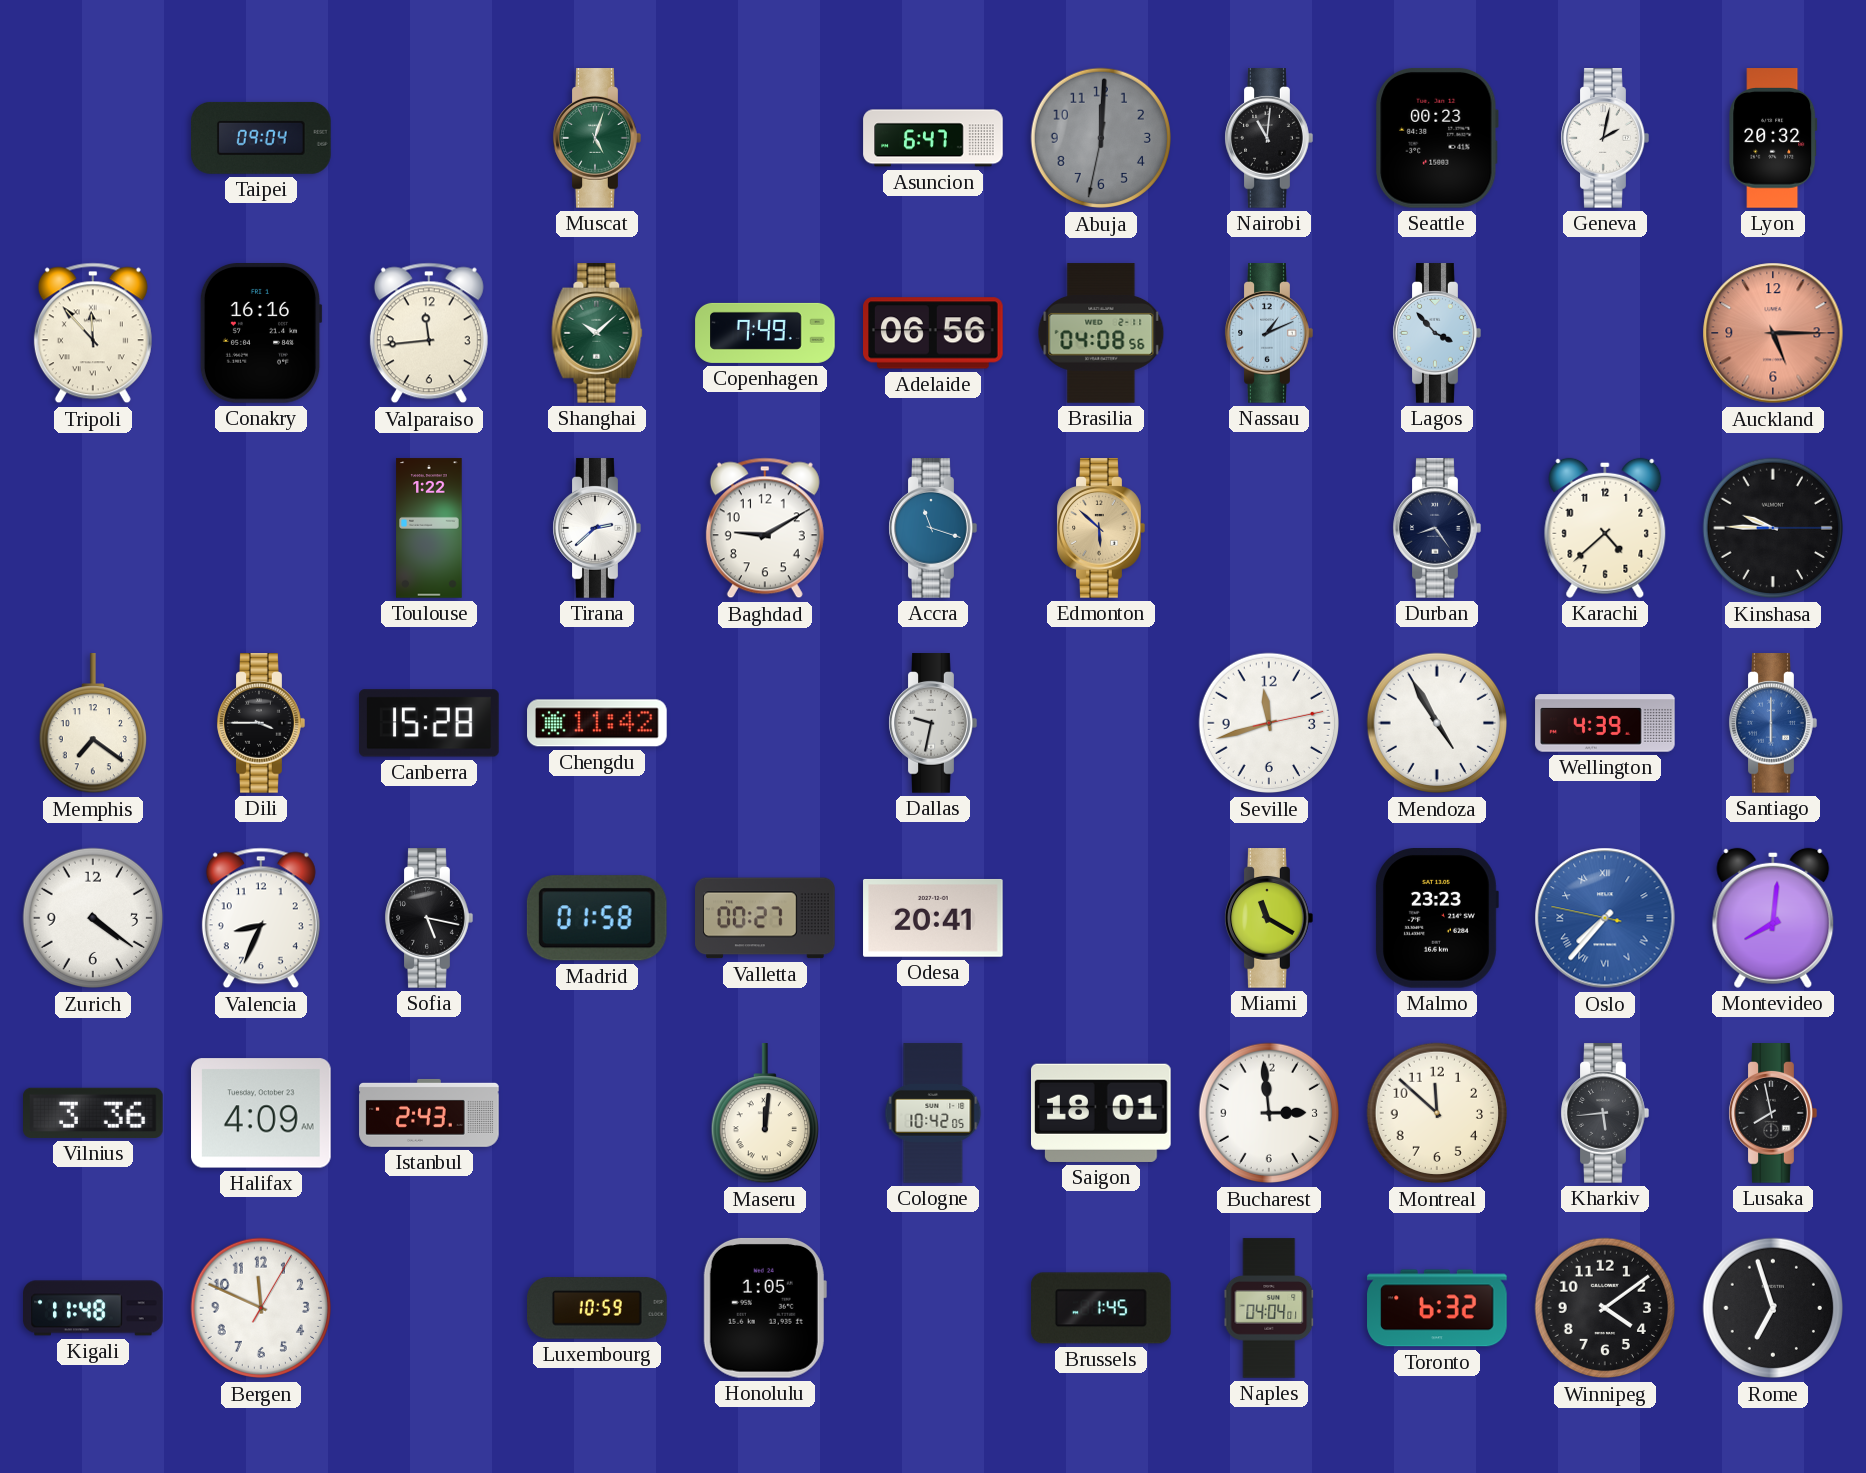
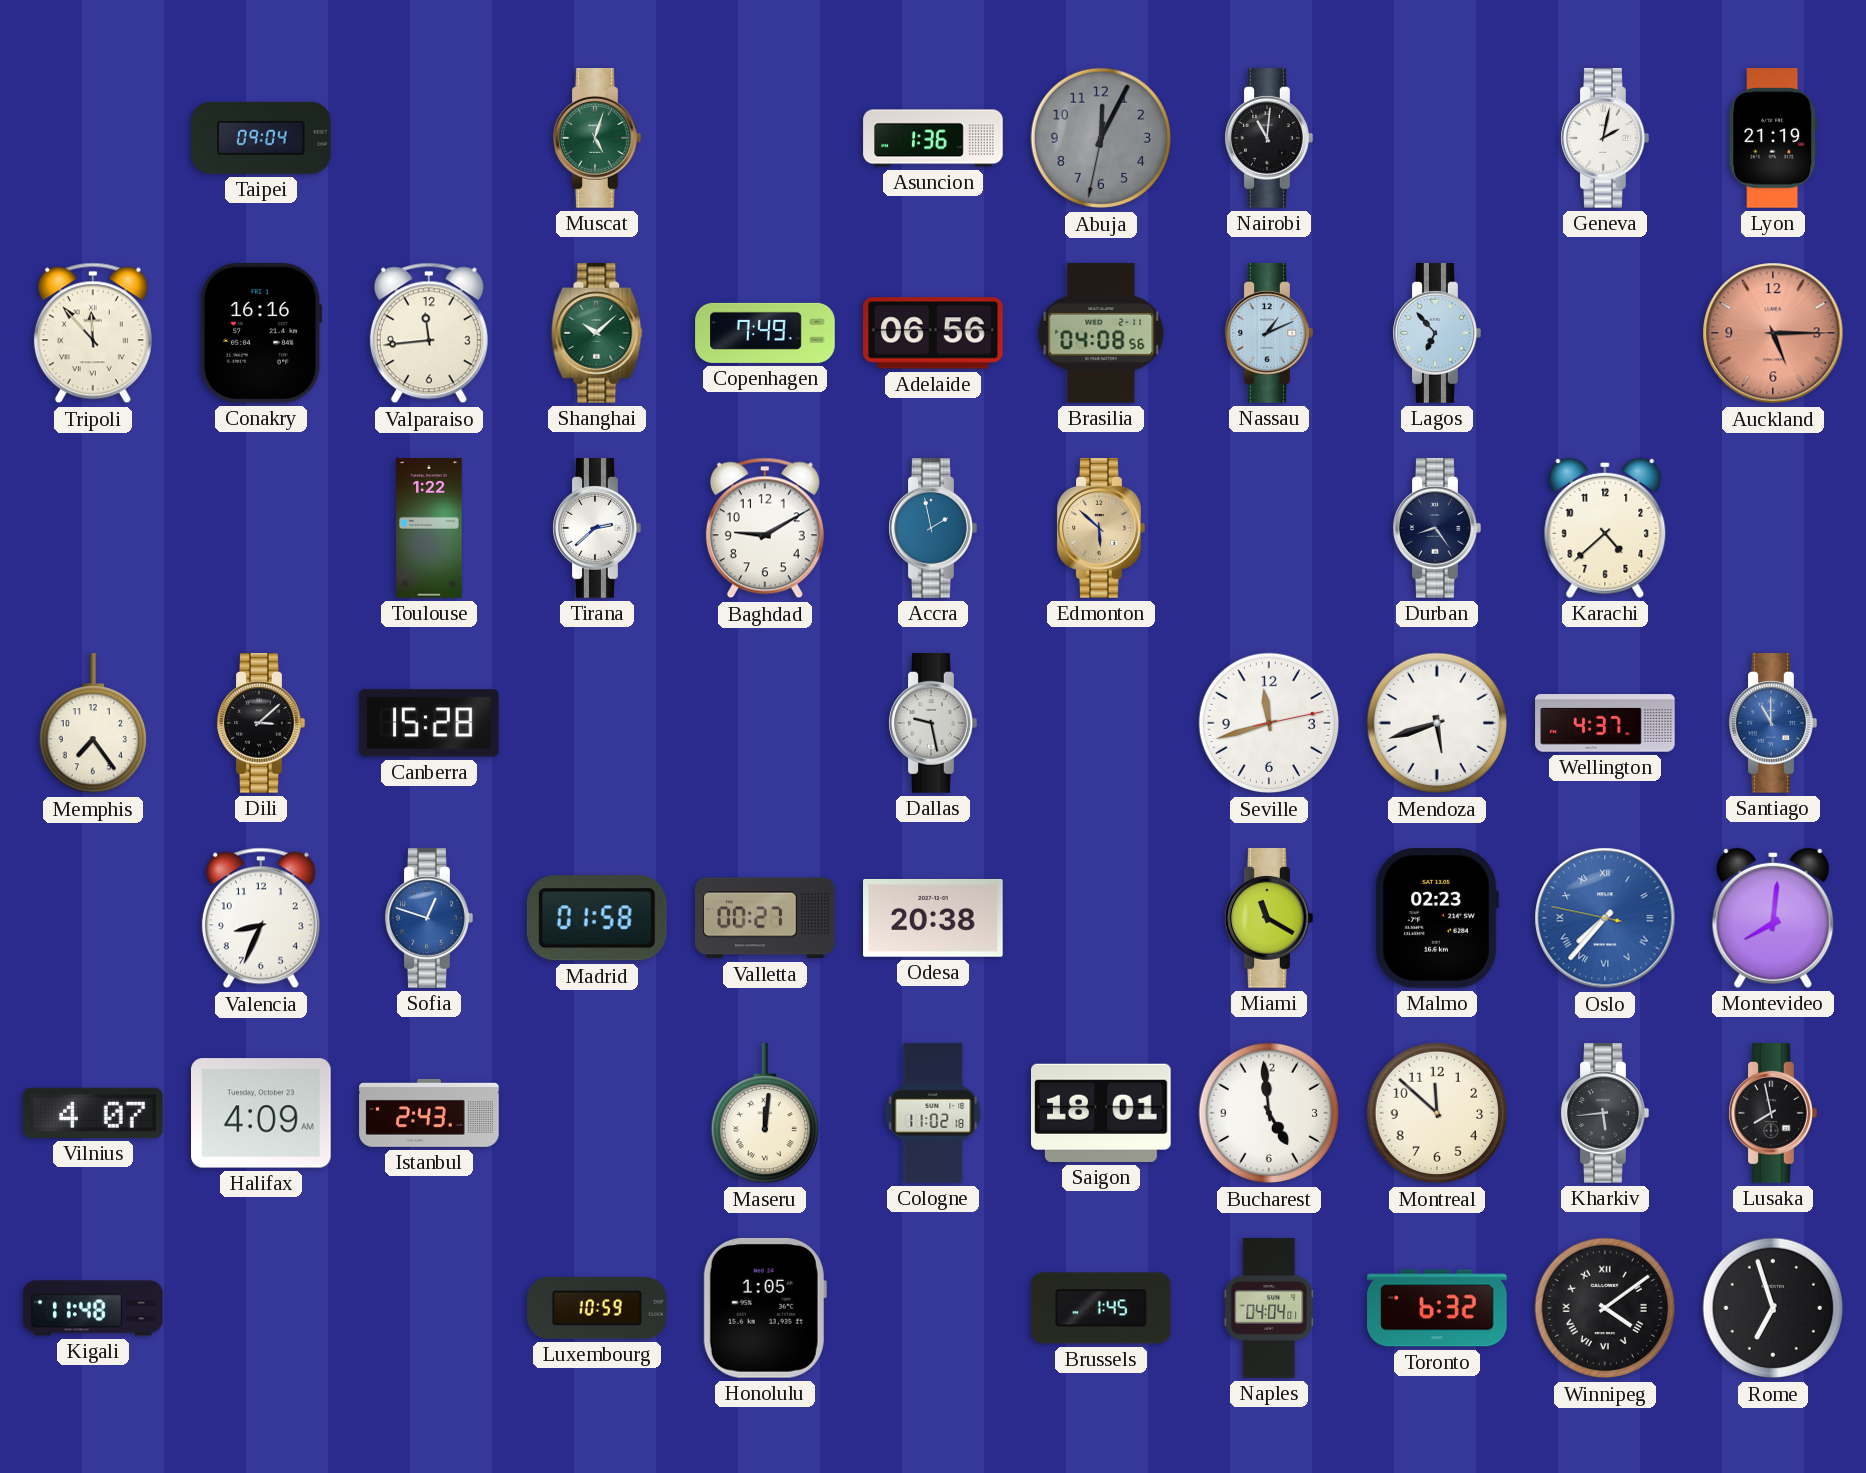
Asuncion: 6:47 -> 1:36 (933, 138)
Abuja: 12:00 -> 12:04 (1101, 138)
Seattle: 00:23 -> none (1437, 138)
Lyon: 20:32 -> 21:19 (1773, 138)
Lagos: 3:53 -> 6:53 (1437, 333)
Accra: 11:18 -> 1:58 (933, 528)
Kinshasa: 9:45 -> none (1773, 528)
Memphis: 7:21 -> 7:24 (93, 724)
Dili: 3:45 -> 3:08 (261, 723)
Chengdu: 11:42 -> none (597, 723)
Dallas: 9:32 -> 9:28 (933, 723)
Mendoza: 4:55 -> 5:42 (1437, 723)
Wellington: 4:39 -> 4:37 (1605, 723)
Santiago: 6:00 -> 11:00 (1773, 723)
Zurich: 4:21 -> none (93, 918)
Sofia: 5:17 -> 12:48 (429, 918)
Sofia dial: black -> blue (429, 918)
Odesa: 20:41 -> 20:38 (933, 918)
Malmo: 23:23 -> 02:23 (1437, 919)
Vilnius: 3:36 -> 4:07 (93, 1113)
Cologne: 10:42 -> 11:02 (933, 1113)
Bucharest: 2:59 -> 4:59 (1269, 1113)
Bergen: 11:49 -> none (261, 1308)
Winnipeg numerals: Arabic -> Roman (1605, 1308)
